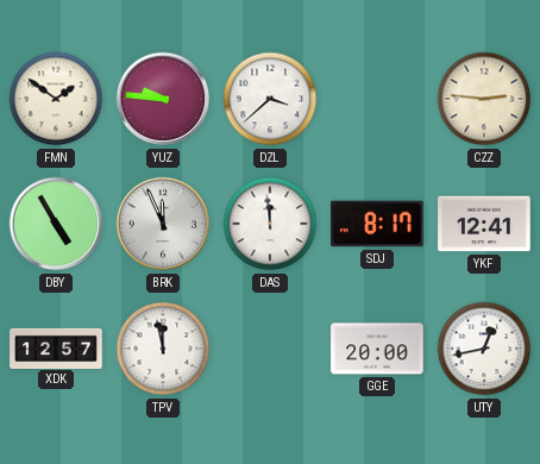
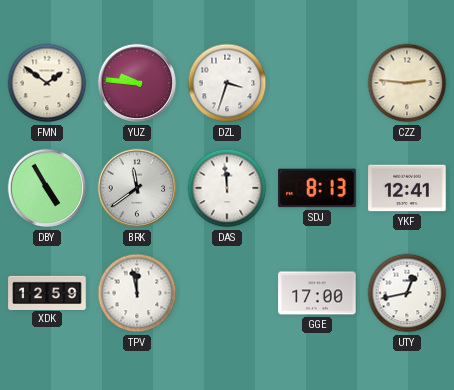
DZL: 3:38 -> 3:33 (227, 83)
BRK: 11:56 -> 11:39 (137, 188)
SDJ: 8:17 -> 8:13 (317, 188)
XDK: 12:57 -> 12:59 (47, 292)
GGE: 20:00 -> 17:00 (317, 293)
